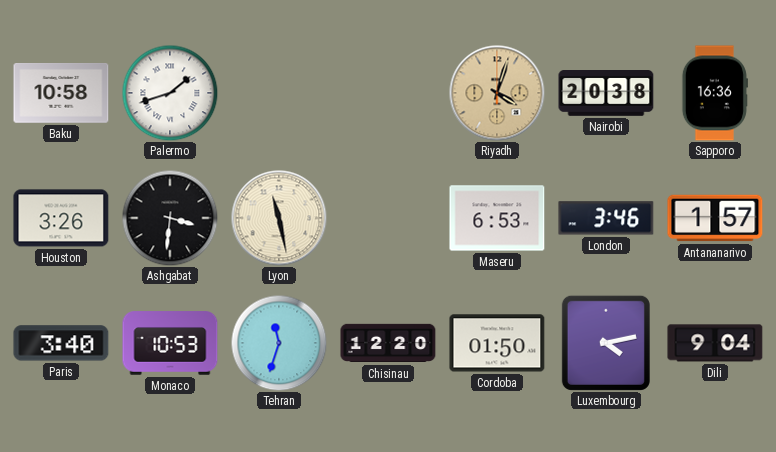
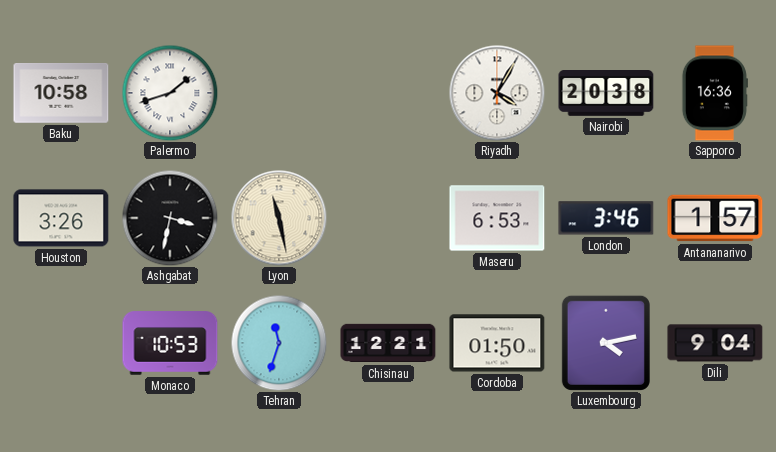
Riyadh: 4:03 -> 4:05 (497, 93)
Riyadh dial: champagne -> white (497, 93)
Ashgabat: 3:31 -> 3:32 (170, 218)
Paris: 3:40 -> none (61, 343)
Chisinau: 12:20 -> 12:21 (388, 343)
